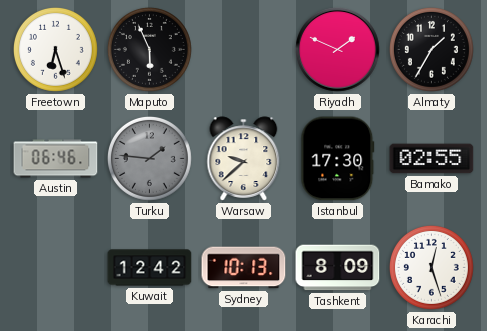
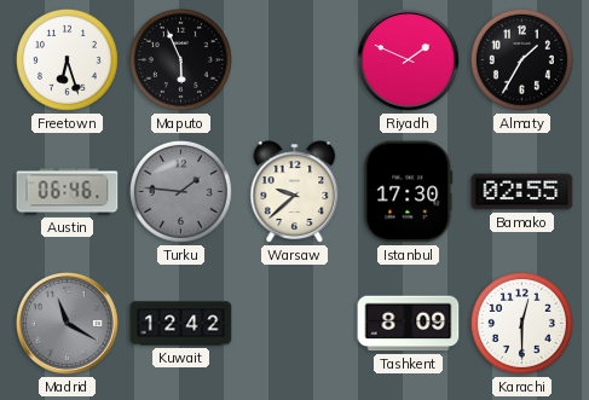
Madrid: none -> 11:20 (68, 324)
Sydney: 10:13 -> none (244, 268)
Karachi: 12:27 -> 12:30 (521, 323)
